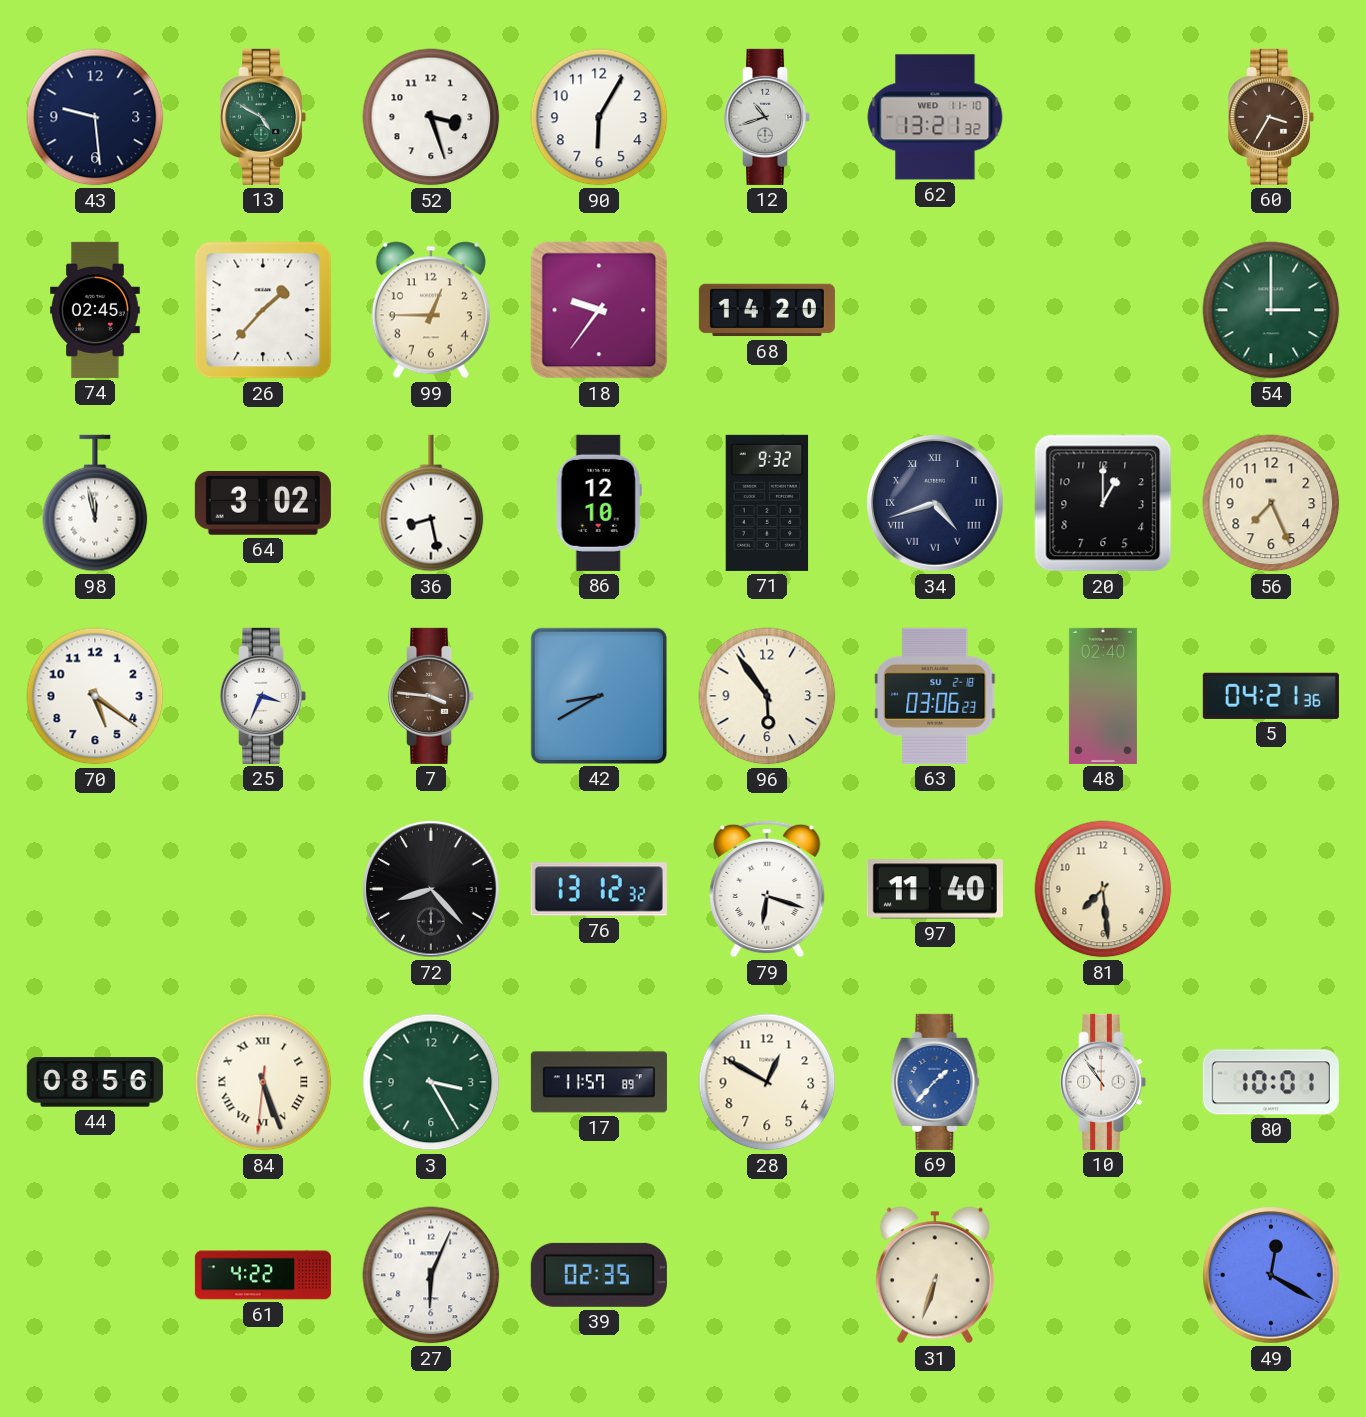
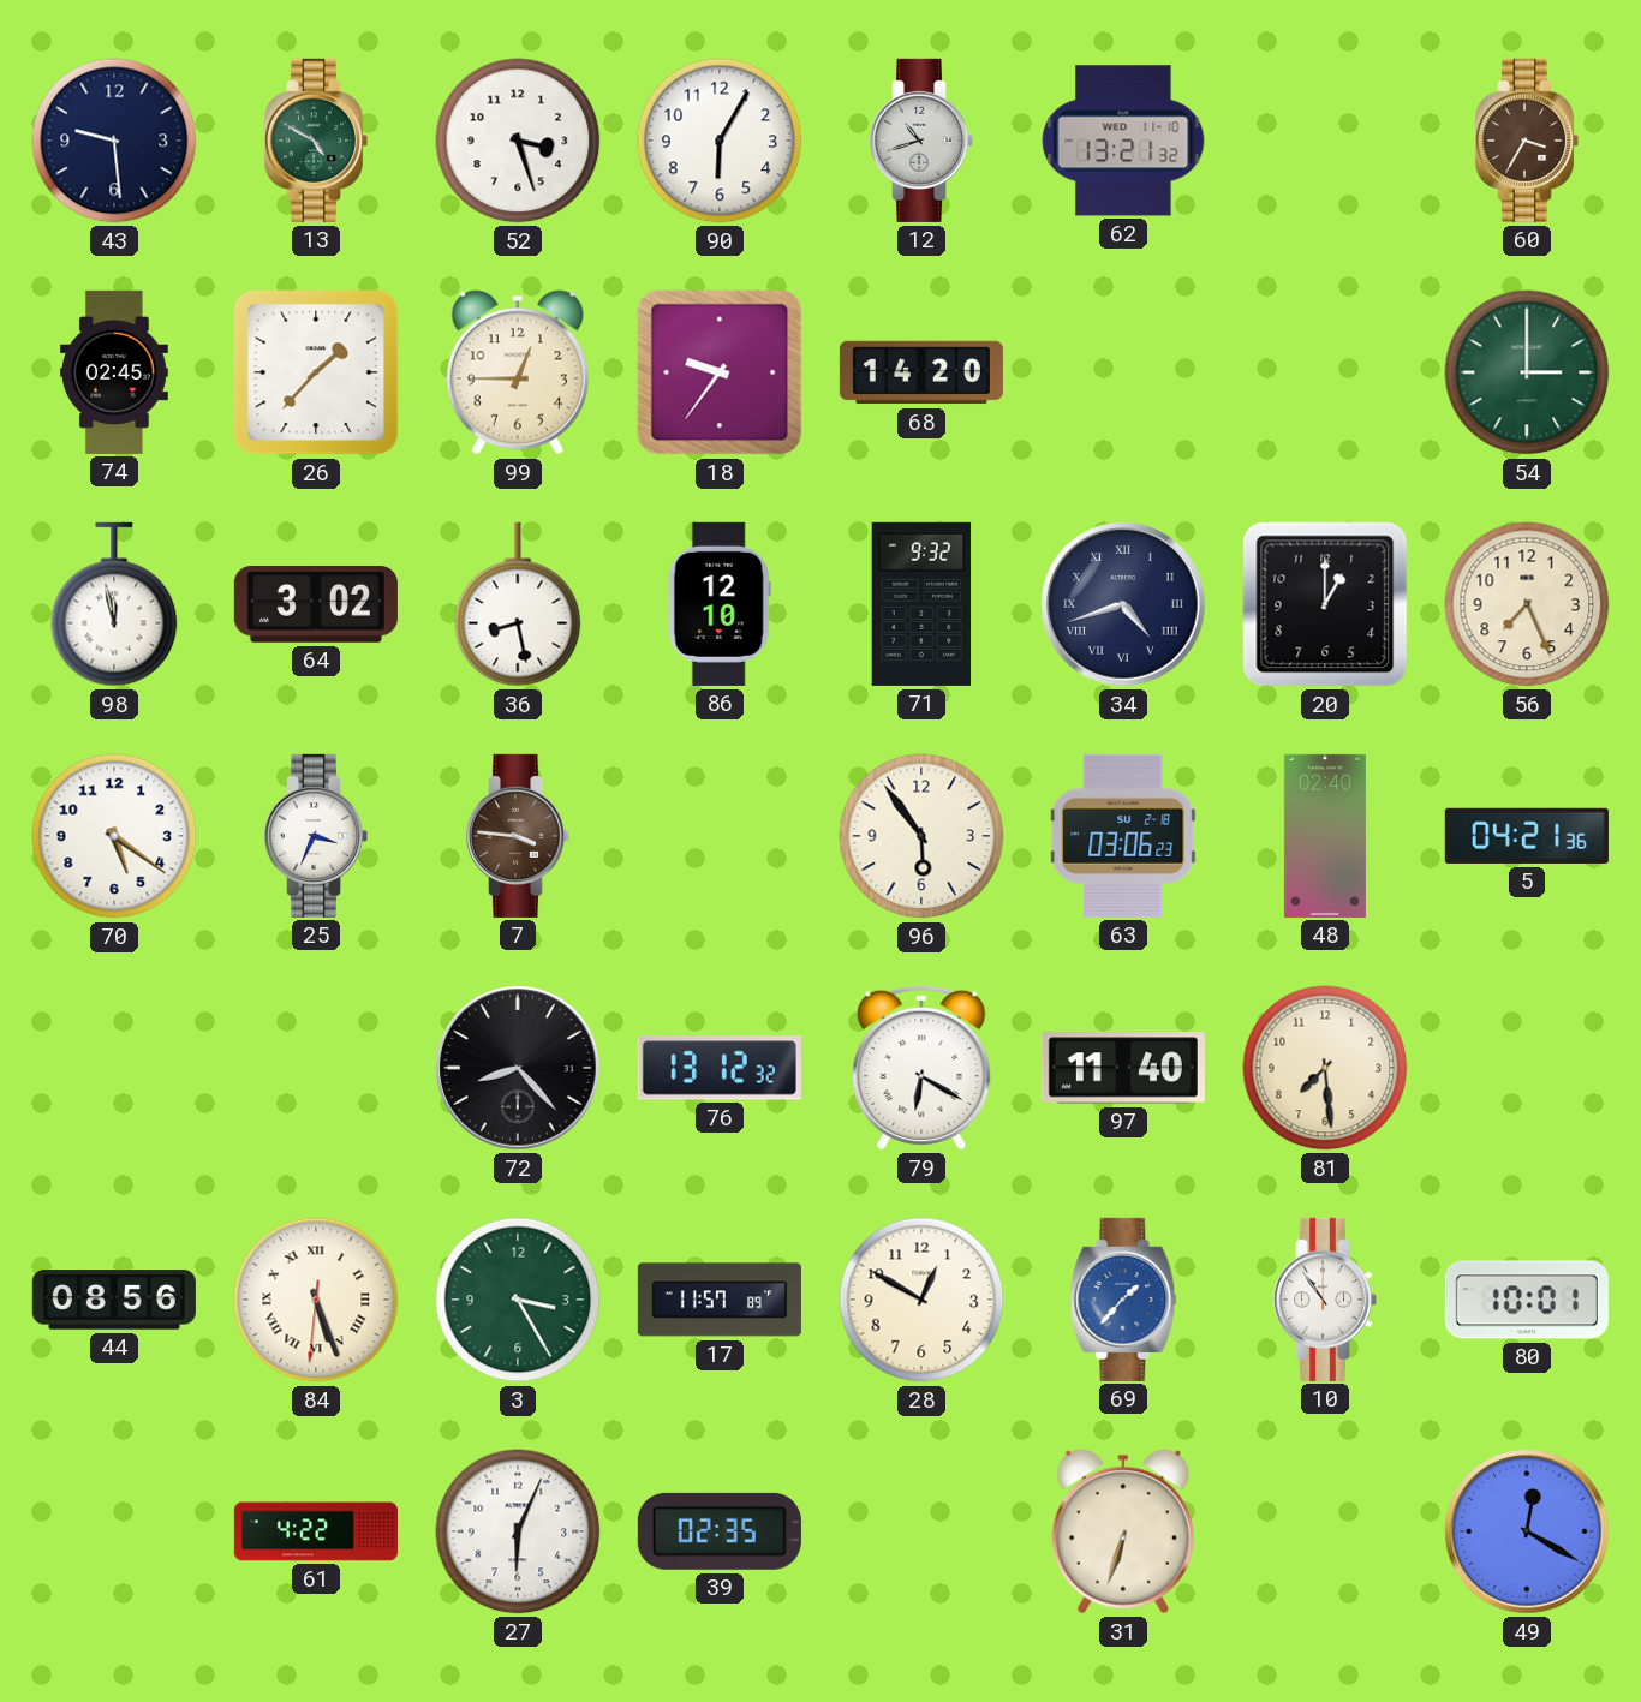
42: 8:40 -> none (599, 696)
79: 6:18 -> 6:20 (921, 1068)
